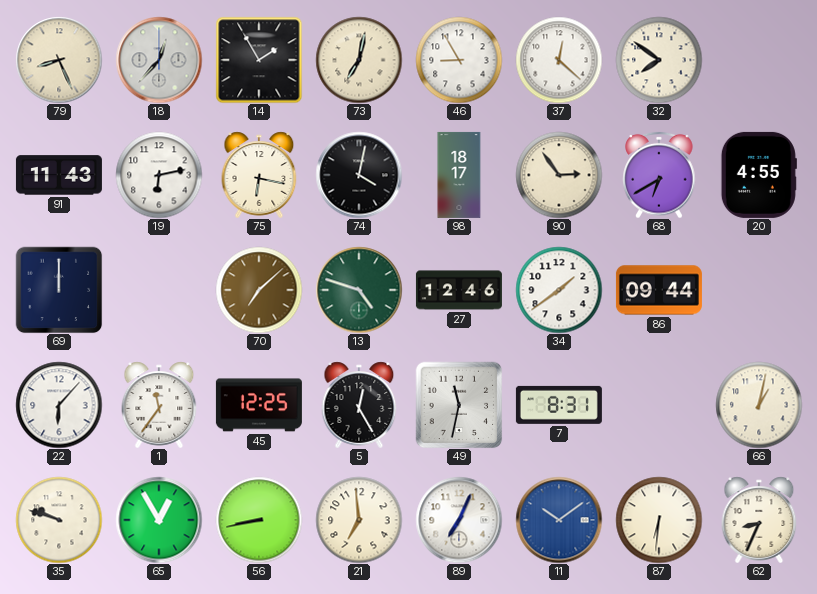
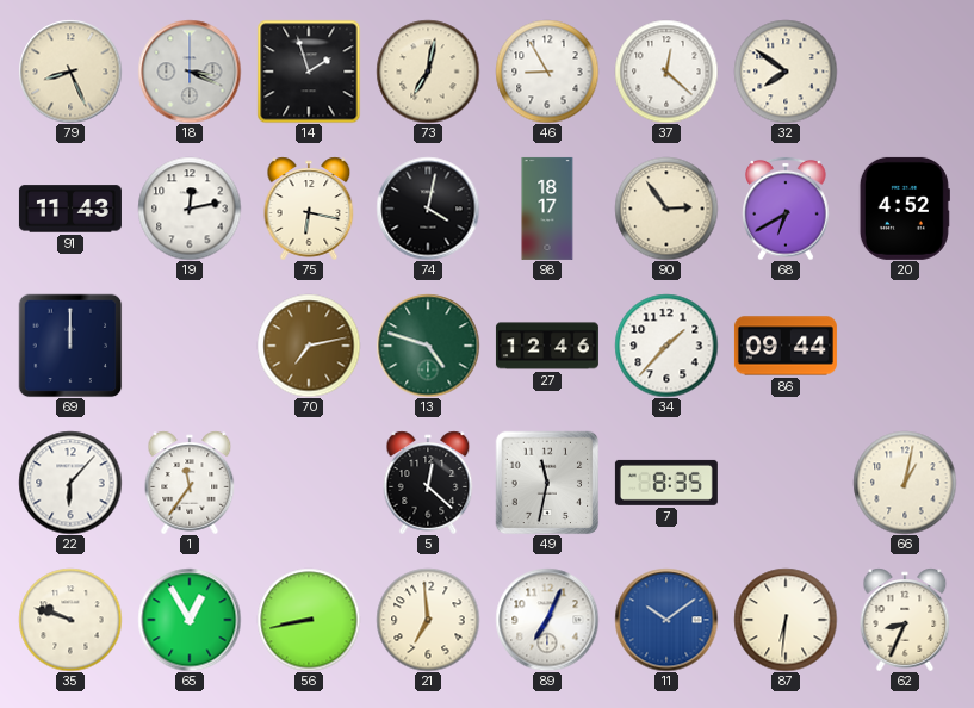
18: 12:37 -> 3:19 (190, 72)
14: 1:55 -> 1:57 (309, 72)
19: 6:13 -> 12:13 (190, 209)
20: 4:55 -> 4:52 (905, 209)
70: 7:08 -> 7:13 (309, 346)
34: 1:39 -> 1:37 (666, 346)
45: 12:25 -> none (259, 405)
5: 12:25 -> 12:22 (428, 483)
7: 8:31 -> 8:35 (666, 483)
